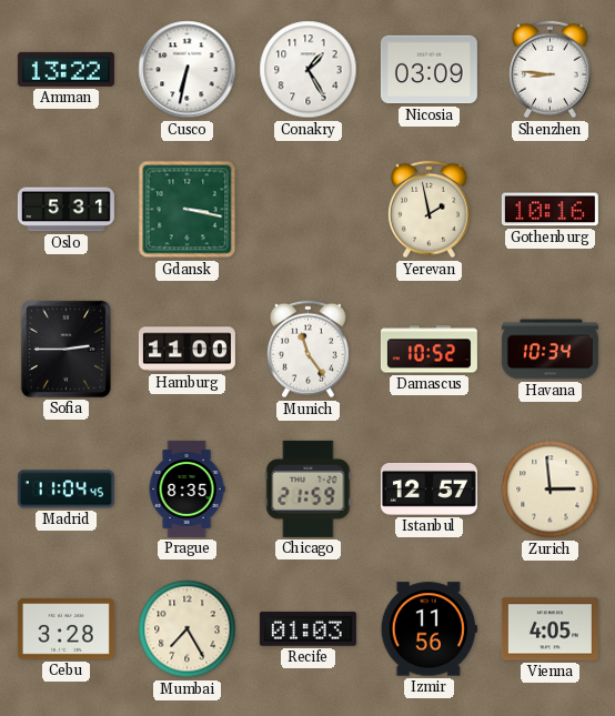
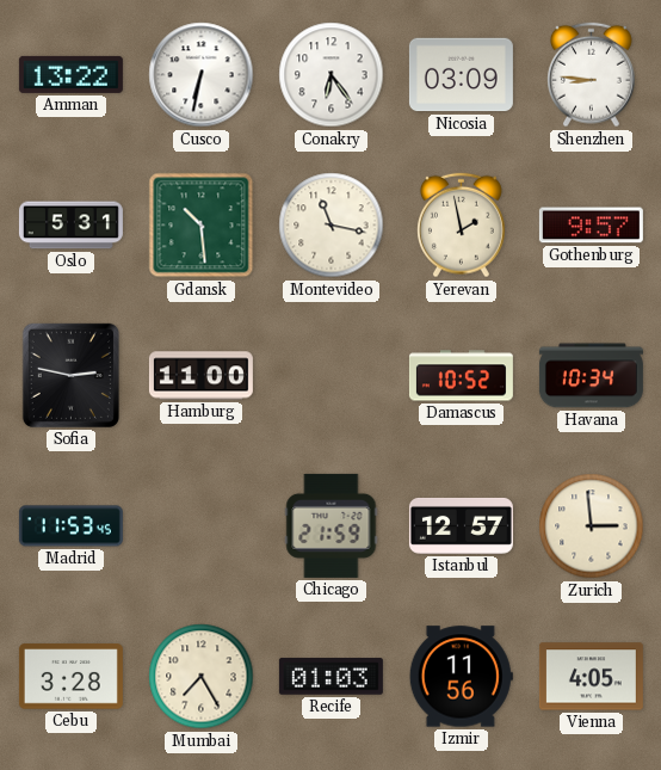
Conakry: 1:25 -> 6:24 (332, 75)
Gdansk: 3:17 -> 10:29 (202, 226)
Montevideo: none -> 11:17 (332, 226)
Gothenburg: 10:16 -> 9:57 (591, 226)
Sofia: 2:45 -> 2:47 (70, 375)
Munich: 11:24 -> none (307, 350)
Madrid: 11:04 -> 11:53 (70, 526)
Prague: 8:35 -> none (186, 488)
